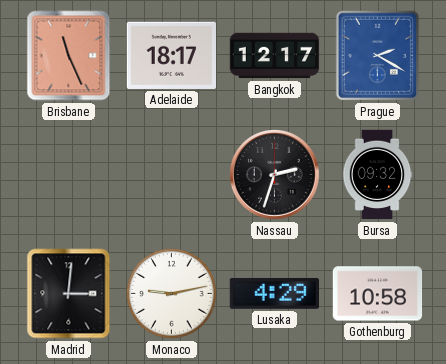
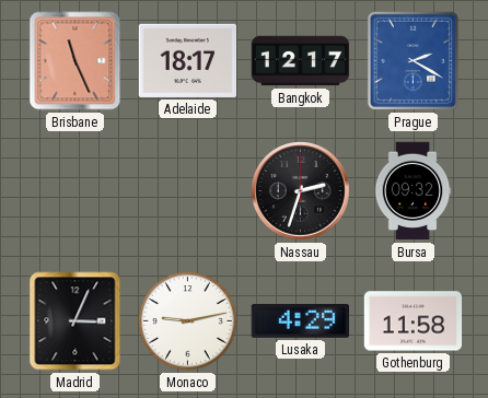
Madrid: 3:01 -> 3:04 (75, 321)
Gothenburg: 10:58 -> 11:58 (414, 321)
